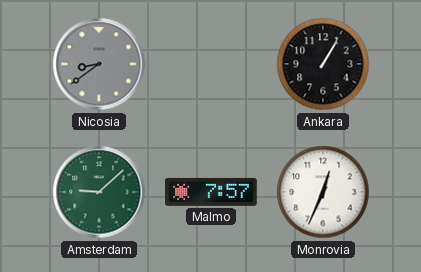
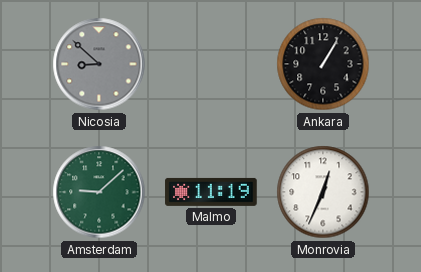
Nicosia: 8:39 -> 8:52 (99, 64)
Malmo: 7:57 -> 11:19 (211, 192)
